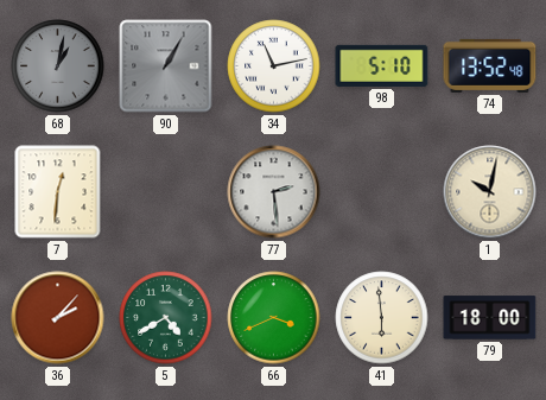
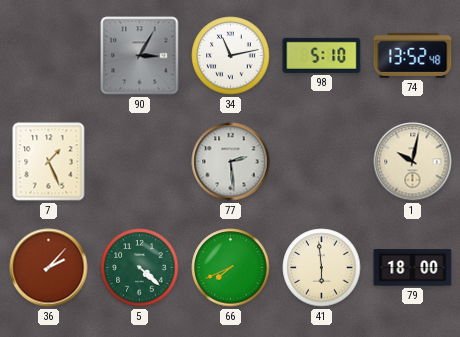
68: 1:02 -> none (58, 66)
90: 1:05 -> 3:05 (140, 56)
7: 12:31 -> 1:26 (49, 162)
5: 4:40 -> 4:22 (140, 268)
66: 3:41 -> 7:41 (231, 268)
